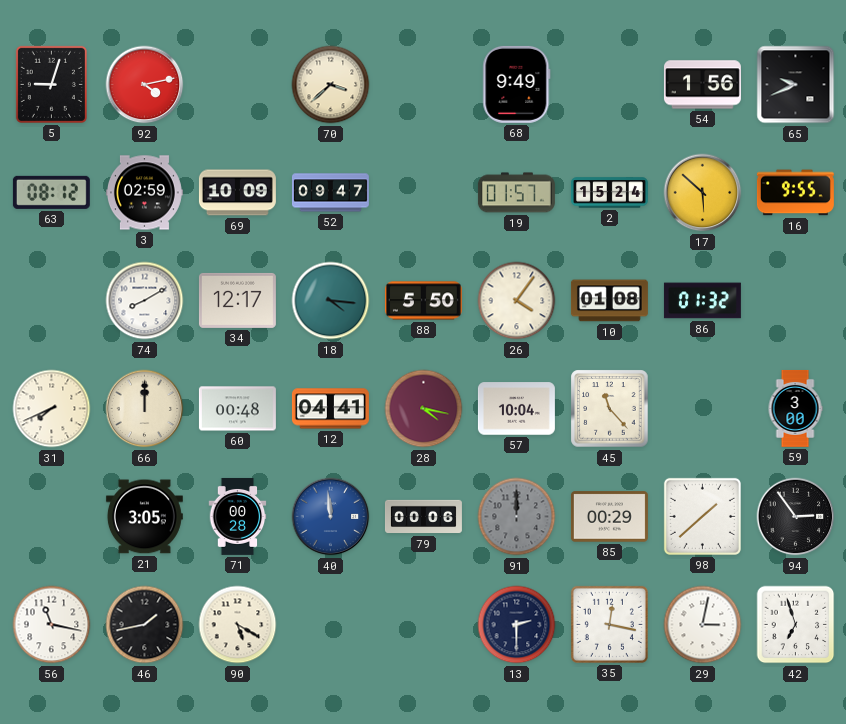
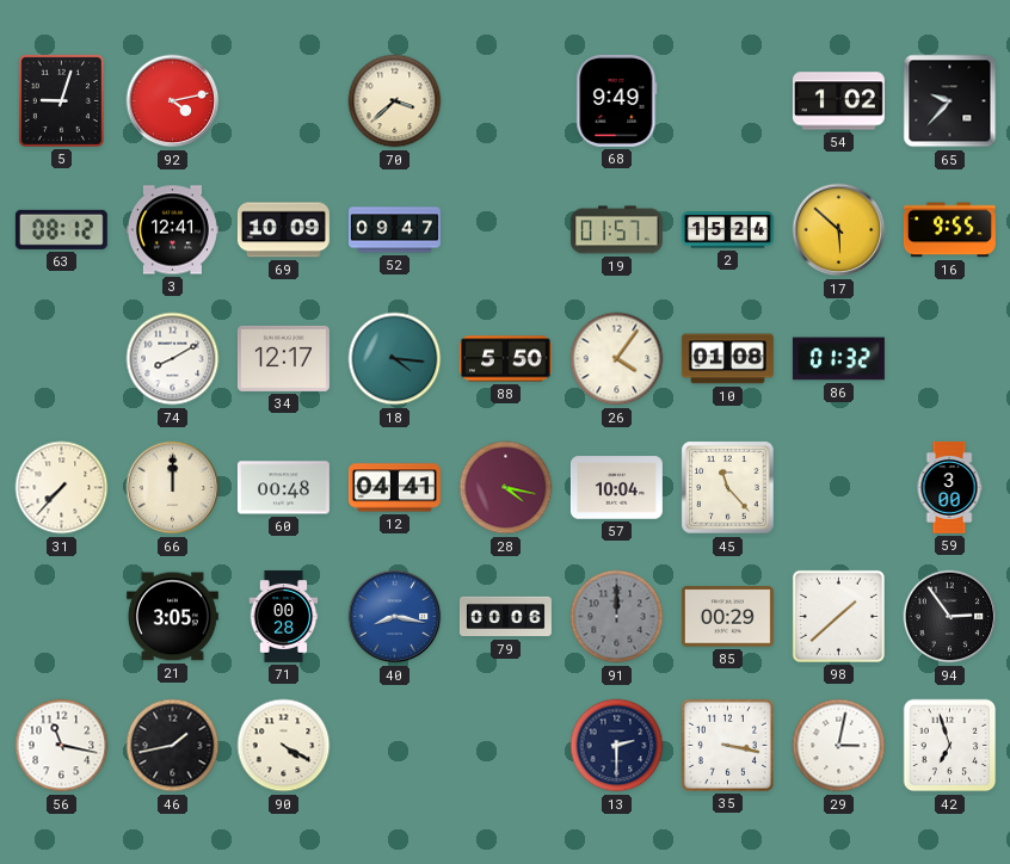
54: 1:56 -> 1:02 (838, 101)
65: 9:41 -> 9:37 (950, 101)
3: 02:59 -> 12:41 (172, 230)
31: 7:41 -> 7:37 (62, 488)
40: 11:59 -> 8:17 (395, 617)
90: 5:20 -> 4:20 (284, 746)
35: 12:17 -> 3:17 (727, 745)
